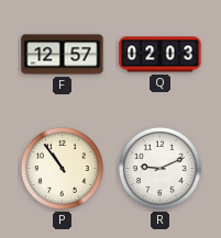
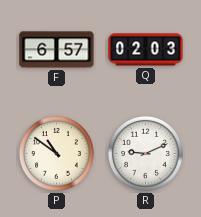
F: 12:57 -> 6:57 (57, 50)
P: 10:54 -> 10:51 (56, 153)
